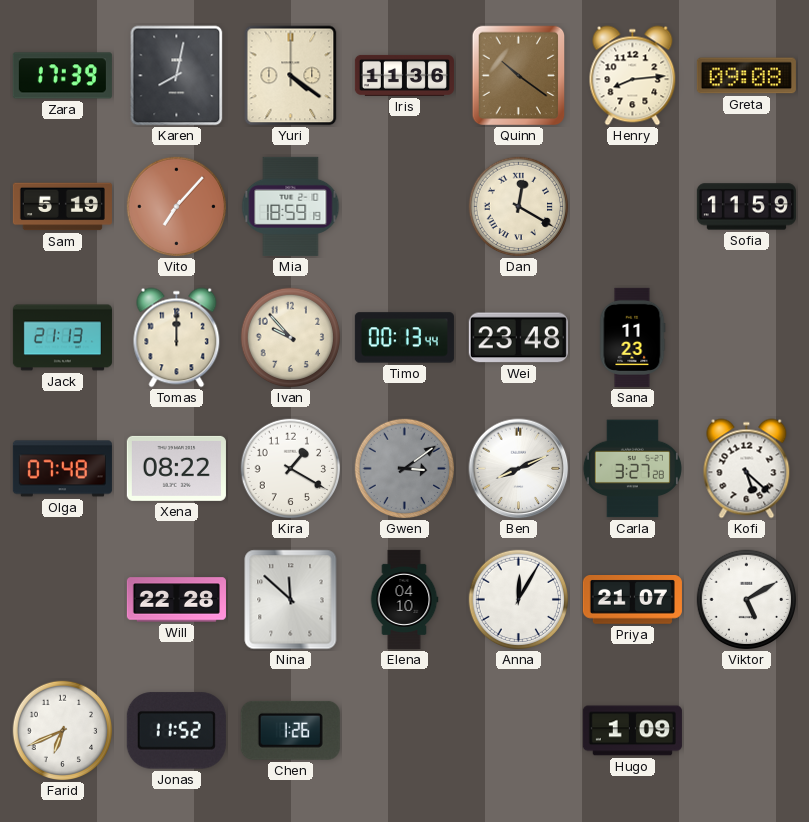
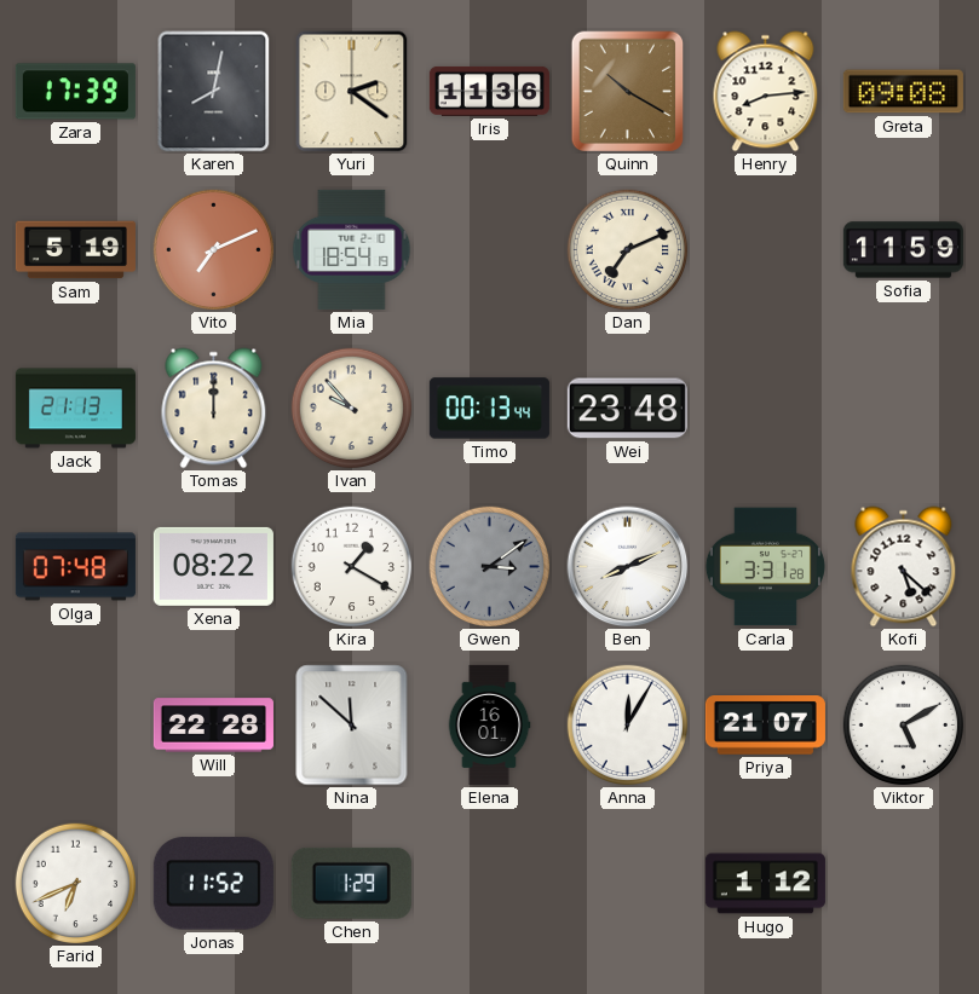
Yuri: 4:21 -> 2:21 (352, 92)
Quinn: 10:21 -> 10:20 (628, 92)
Vito: 7:07 -> 7:11 (214, 250)
Mia: 18:59 -> 18:54 (352, 249)
Dan: 12:20 -> 7:11 (628, 250)
Sana: 11:23 -> none (632, 337)
Carla: 3:27 -> 3:31 (765, 567)
Elena: 04:10 -> 16:01 (489, 724)
Chen: 1:26 -> 1:29 (351, 883)
Hugo: 1:09 -> 1:12 (765, 884)
